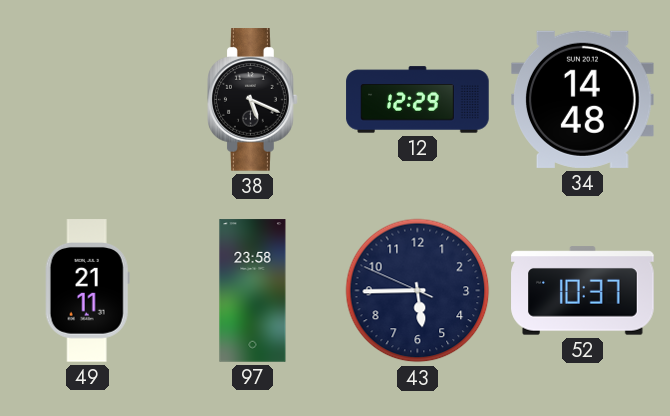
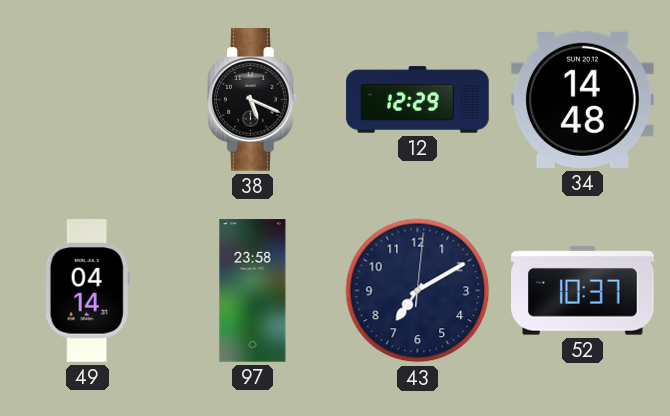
49: 21:11 -> 04:14 (87, 291)
43: 5:44 -> 7:10 (418, 291)
